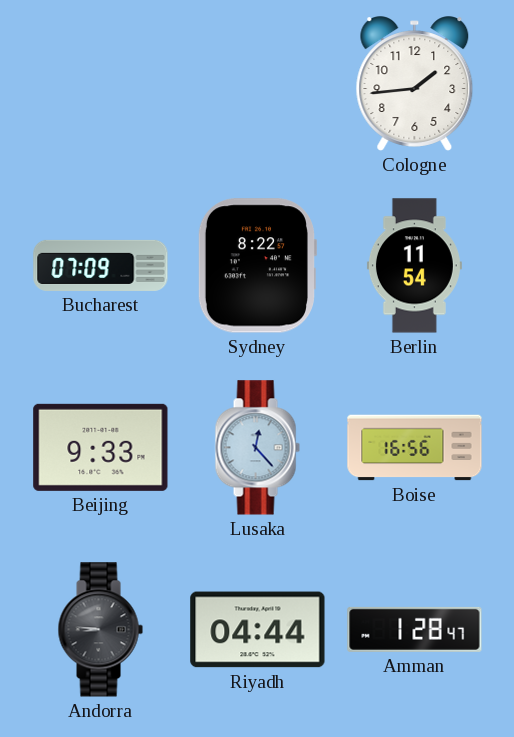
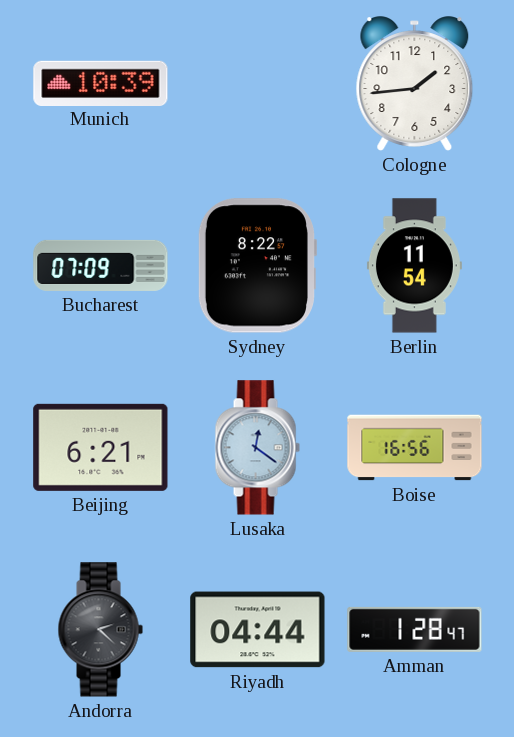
Munich: none -> 10:39 (101, 83)
Beijing: 9:33 -> 6:21 (101, 447)
Lusaka: 12:23 -> 12:21 (257, 448)
Andorra: 8:46 -> 2:22 (100, 630)
